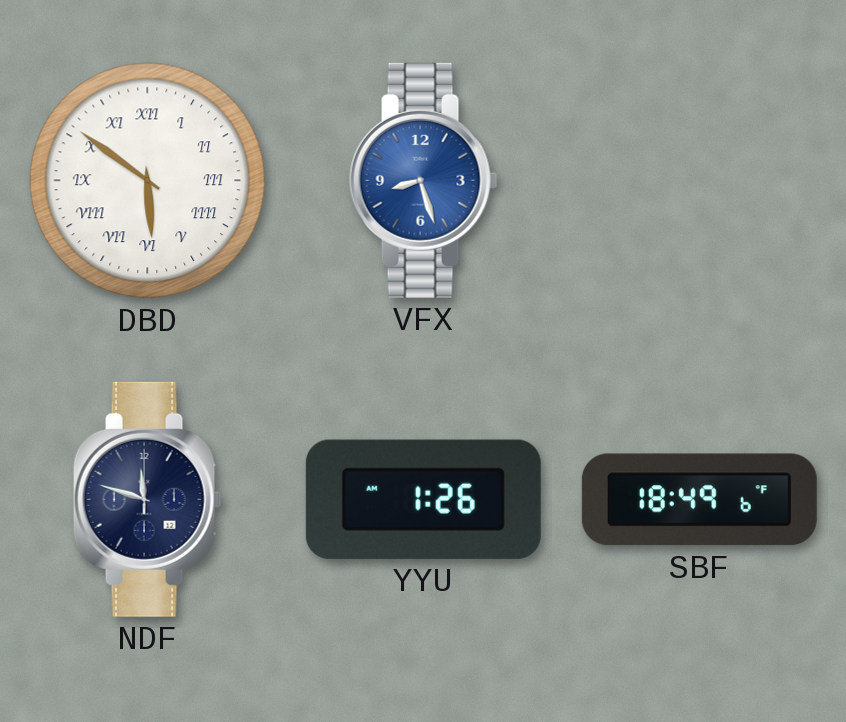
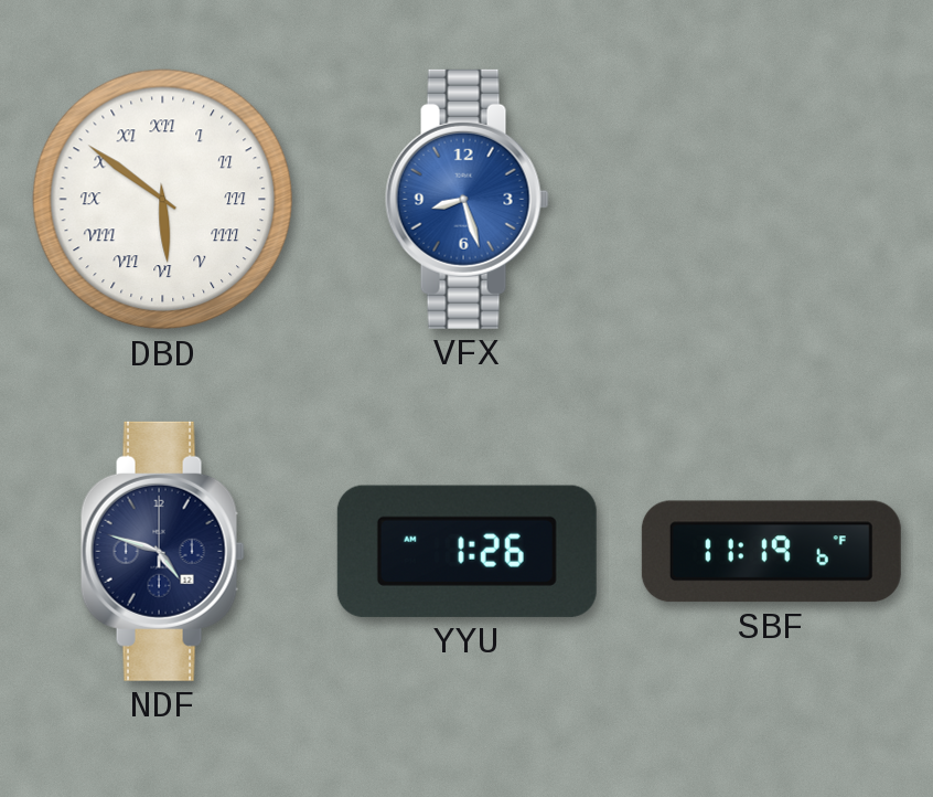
NDF: 11:48 -> 4:48 (162, 551)
SBF: 18:49 -> 11:19 (771, 552)
